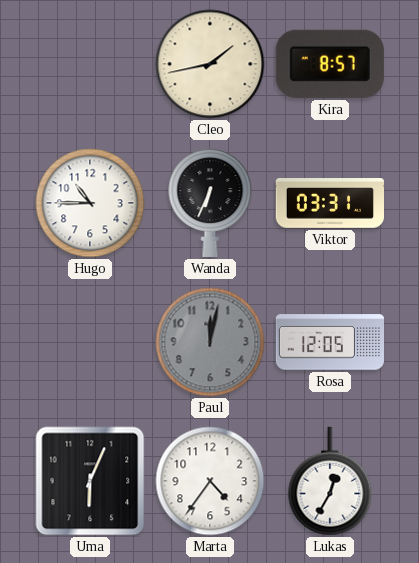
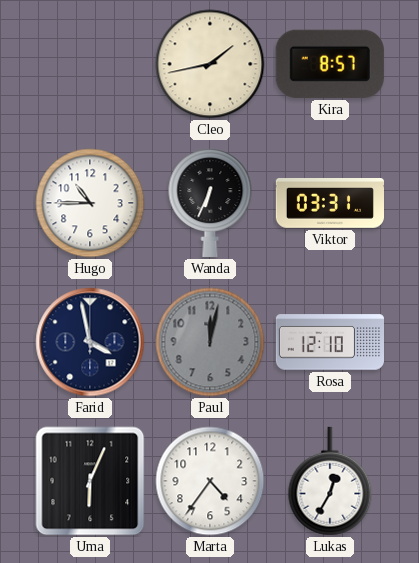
Farid: none -> 3:58 (90, 342)
Rosa: 12:05 -> 12:10 (329, 342)
